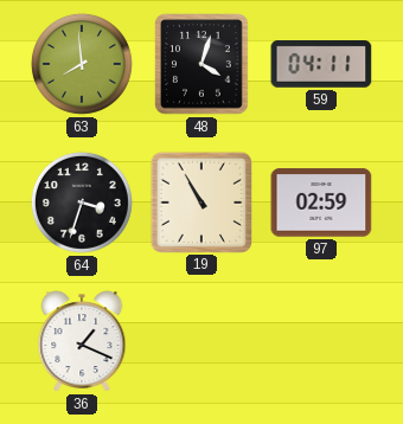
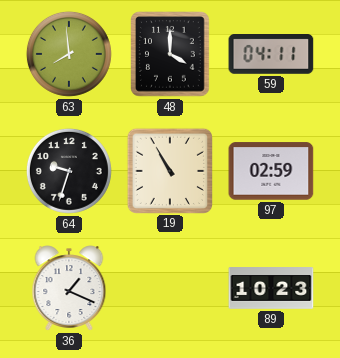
48: 4:03 -> 4:00 (170, 54)
64: 3:33 -> 9:33 (69, 171)
89: none -> 10:23 (271, 288)
